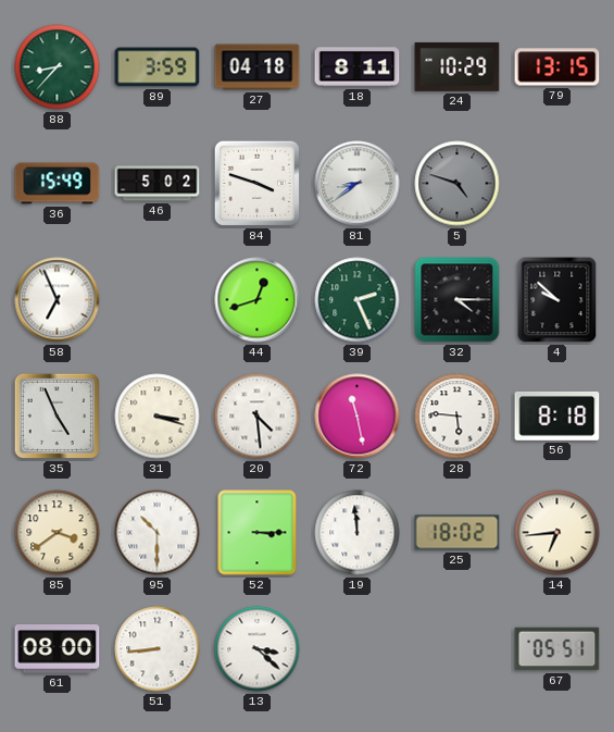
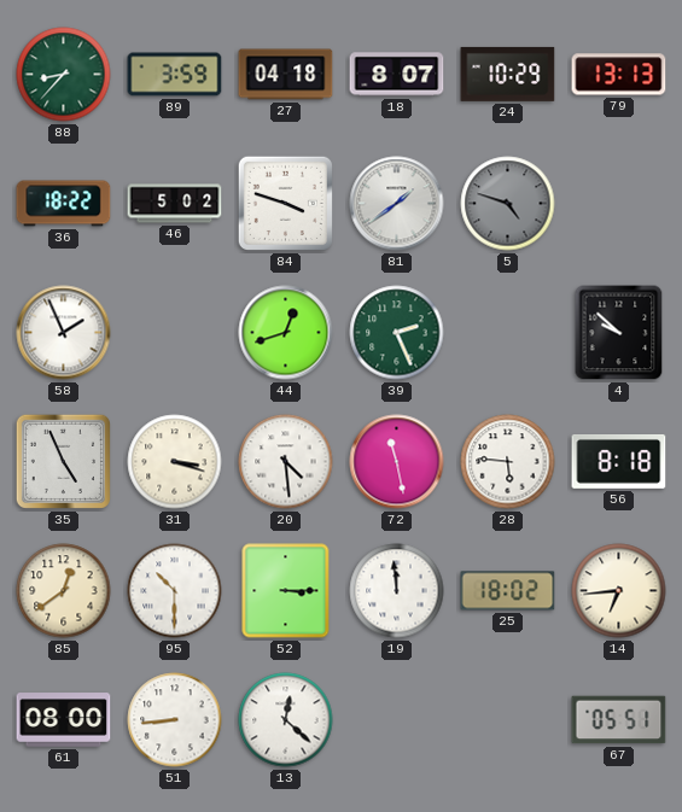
18: 8:11 -> 8:07 (397, 75)
79: 13:15 -> 13:13 (619, 75)
36: 15:49 -> 18:22 (64, 204)
81: 8:39 -> 1:39 (397, 204)
58: 6:56 -> 1:56 (64, 333)
32: 4:15 -> none (458, 300)
85: 3:39 -> 12:39 (64, 591)
13: 3:22 -> 12:22 (286, 720)
